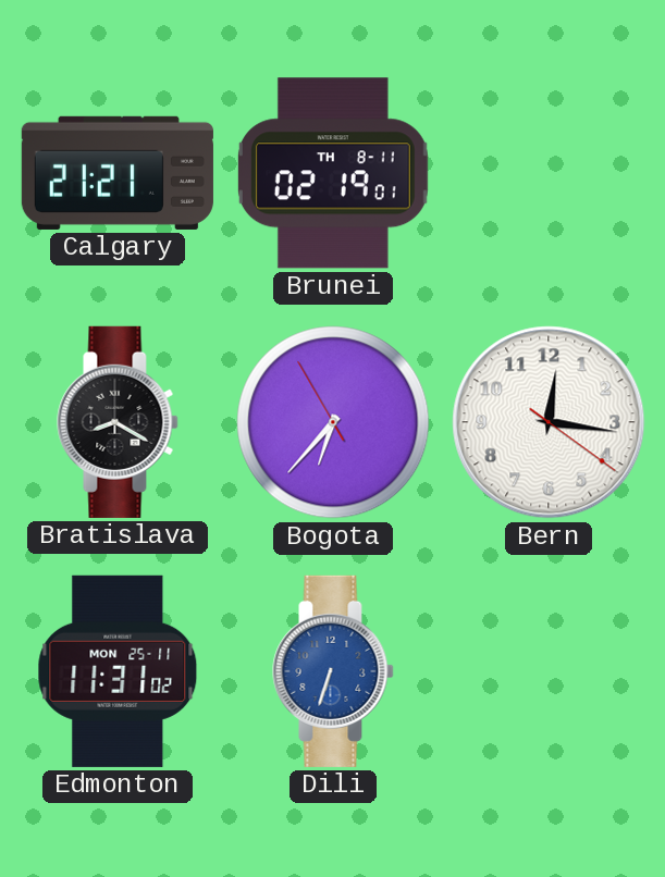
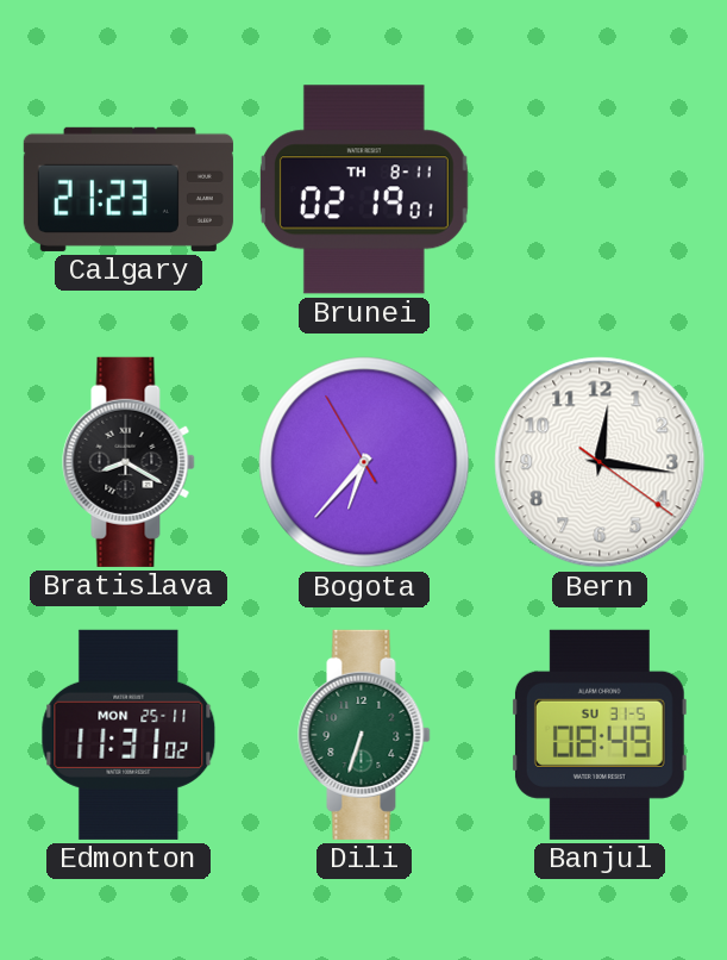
Calgary: 21:21 -> 21:23 (129, 189)
Dili dial: blue -> green (364, 735)
Banjul: none -> 08:49 (600, 735)
